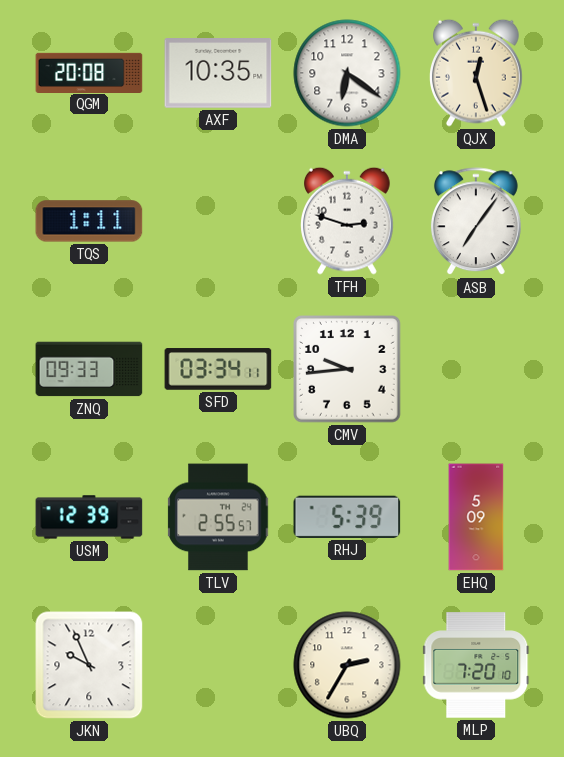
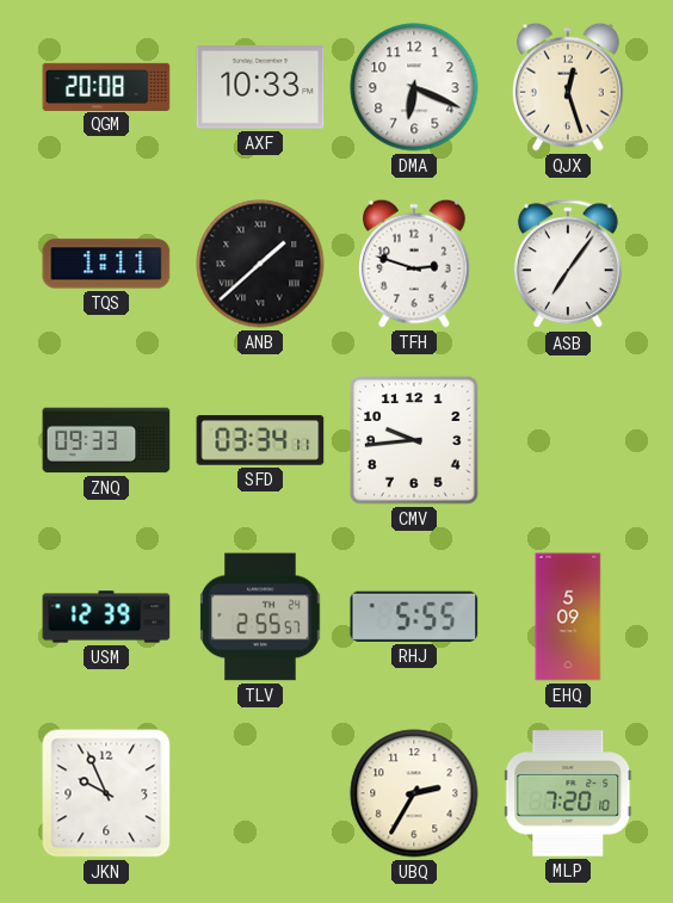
AXF: 10:35 -> 10:33 (260, 87)
DMA: 6:21 -> 6:19 (414, 87)
ANB: none -> 1:38 (260, 264)
RHJ: 5:39 -> 5:55 (414, 617)
